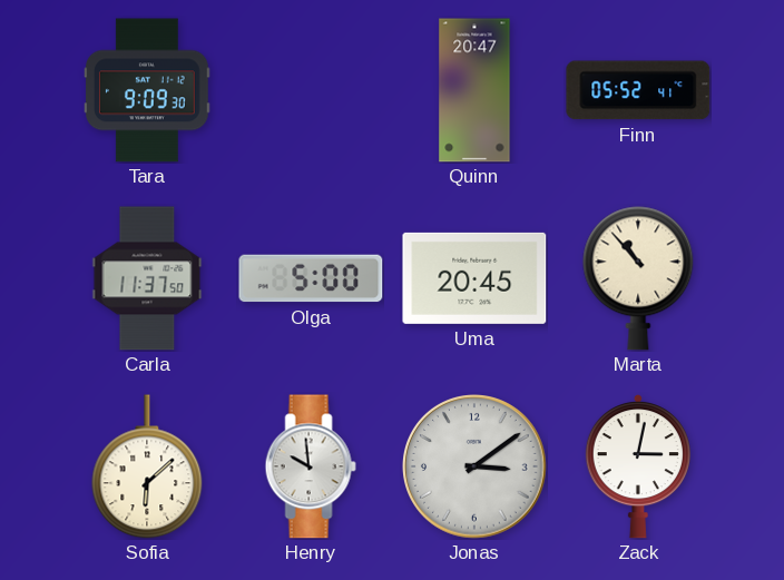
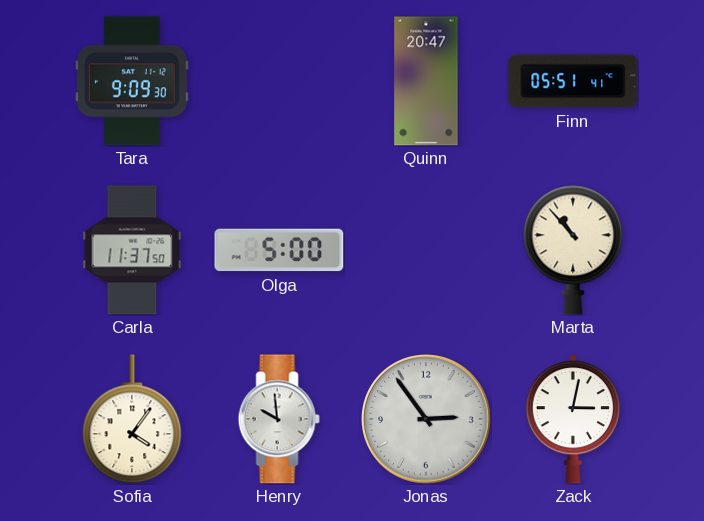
Finn: 05:52 -> 05:51 (573, 81)
Uma: 20:45 -> none (474, 278)
Sofia: 6:08 -> 4:06 (132, 419)
Jonas: 3:09 -> 2:54 (426, 419)
